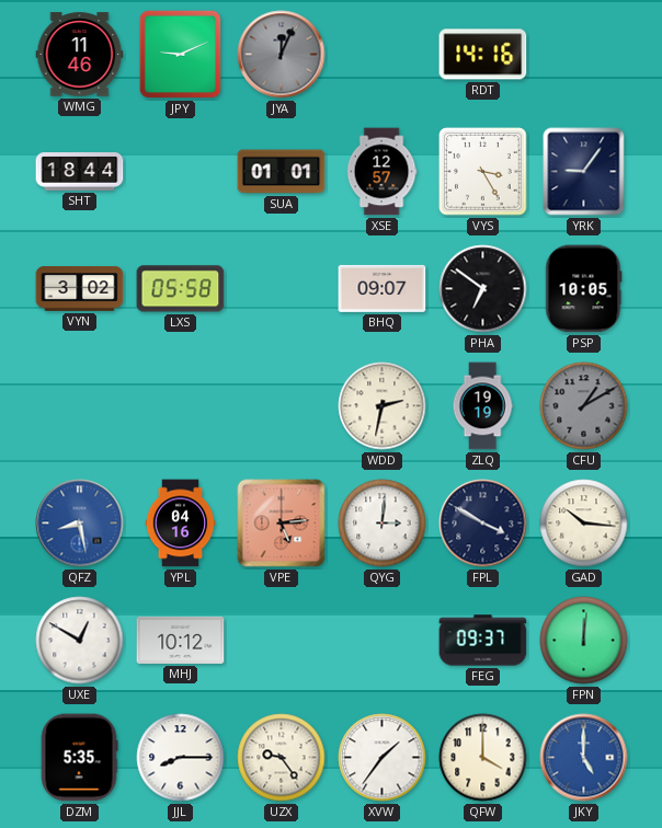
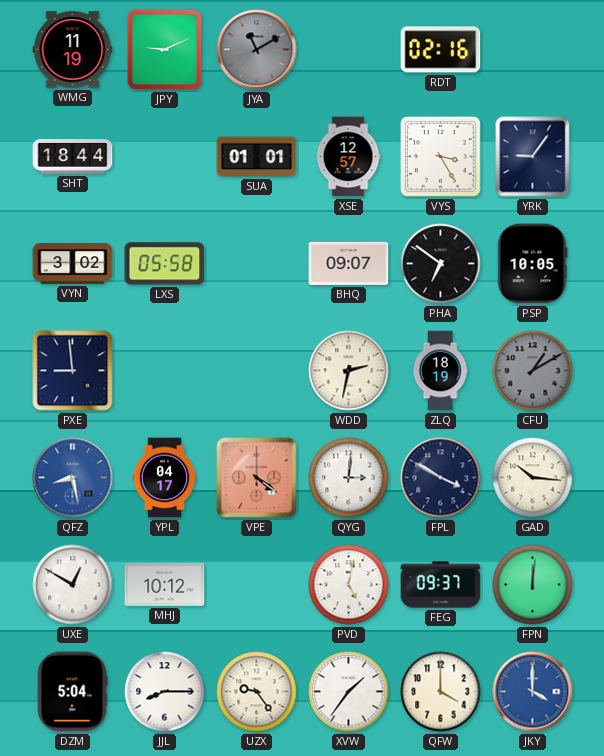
WMG: 11:46 -> 11:19 (73, 50)
JYA: 12:04 -> 11:10 (257, 50)
RDT: 14:16 -> 02:16 (441, 50)
PXE: none -> 8:59 (73, 371)
ZLQ: 19:19 -> 18:19 (440, 371)
YPL: 04:16 -> 04:17 (165, 478)
VPE: 5:14 -> 4:21 (257, 478)
PVD: none -> 5:02 (349, 585)
DZM: 5:35 -> 5:04 (72, 692)
JKY: 5:00 -> 4:00 (533, 692)
